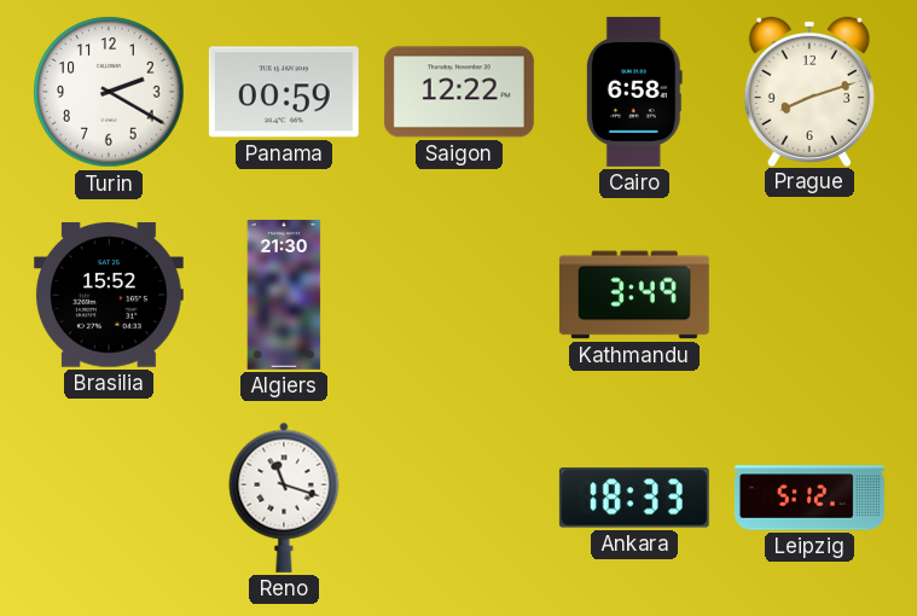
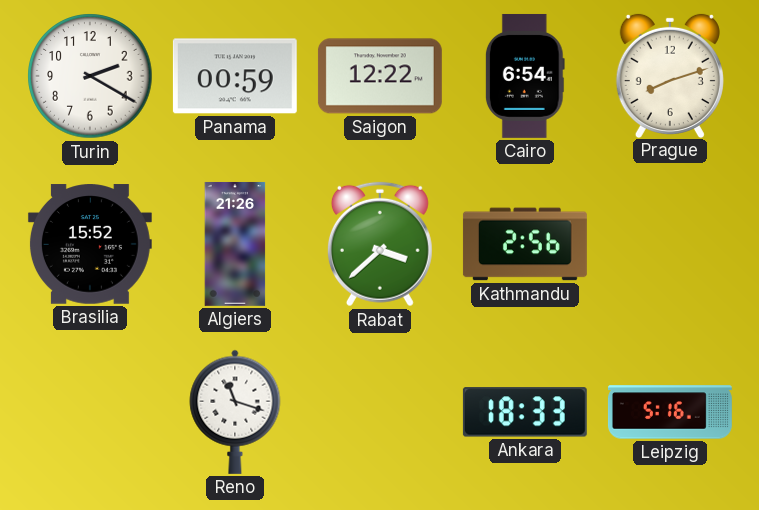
Cairo: 6:58 -> 6:54 (525, 76)
Algiers: 21:30 -> 21:26 (235, 244)
Rabat: none -> 3:38 (380, 244)
Kathmandu: 3:49 -> 2:56 (525, 244)
Leipzig: 5:12 -> 5:16 (670, 412)
